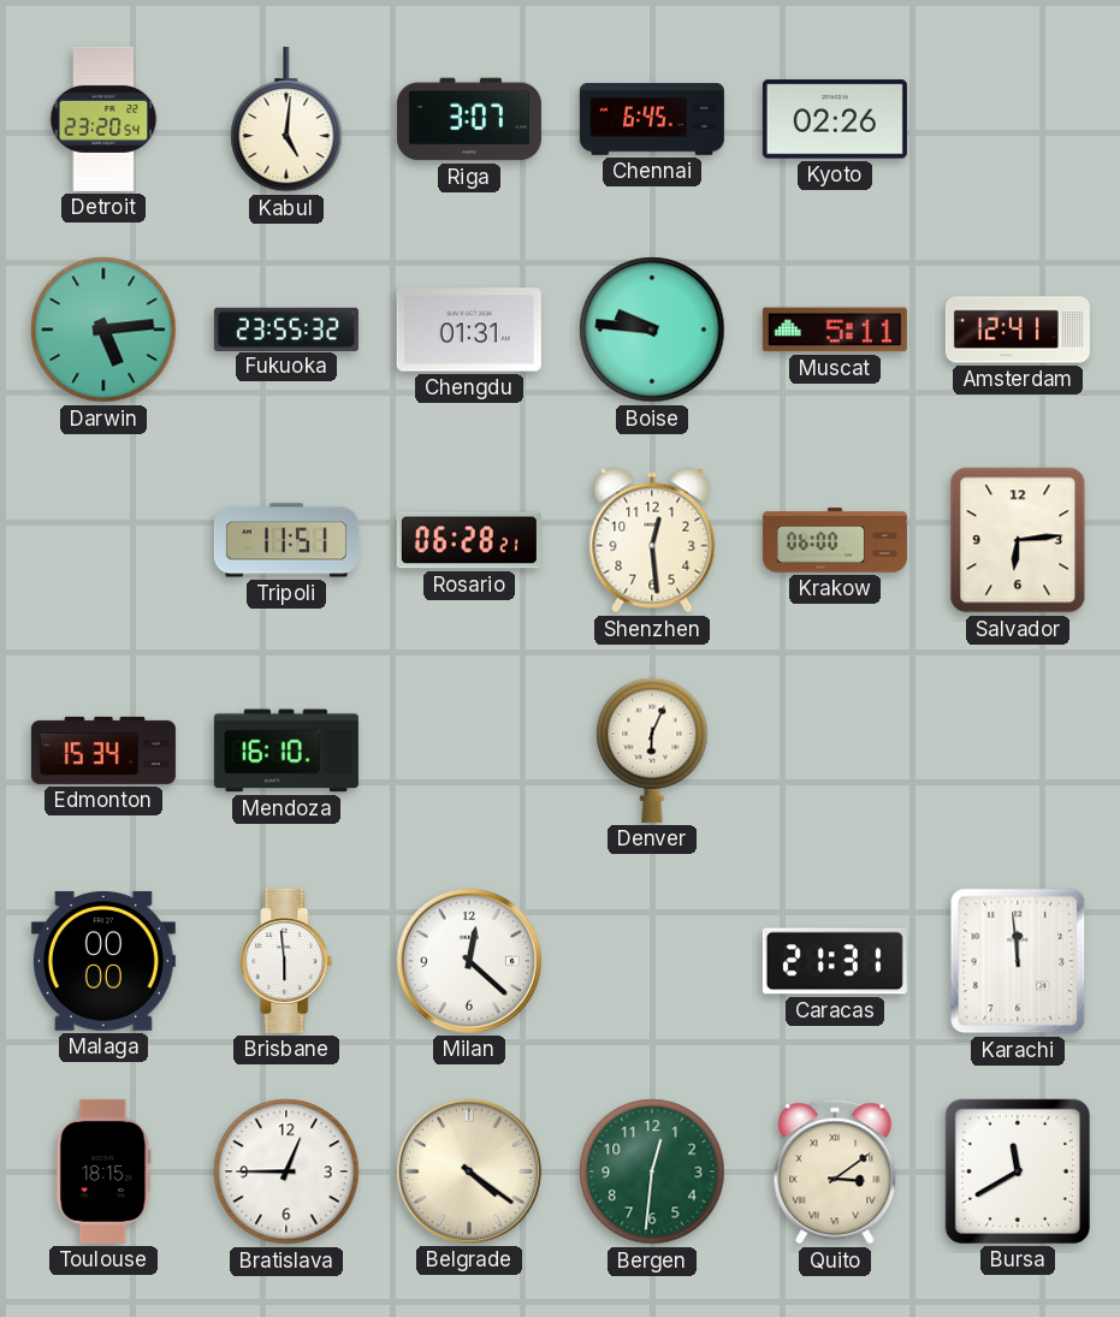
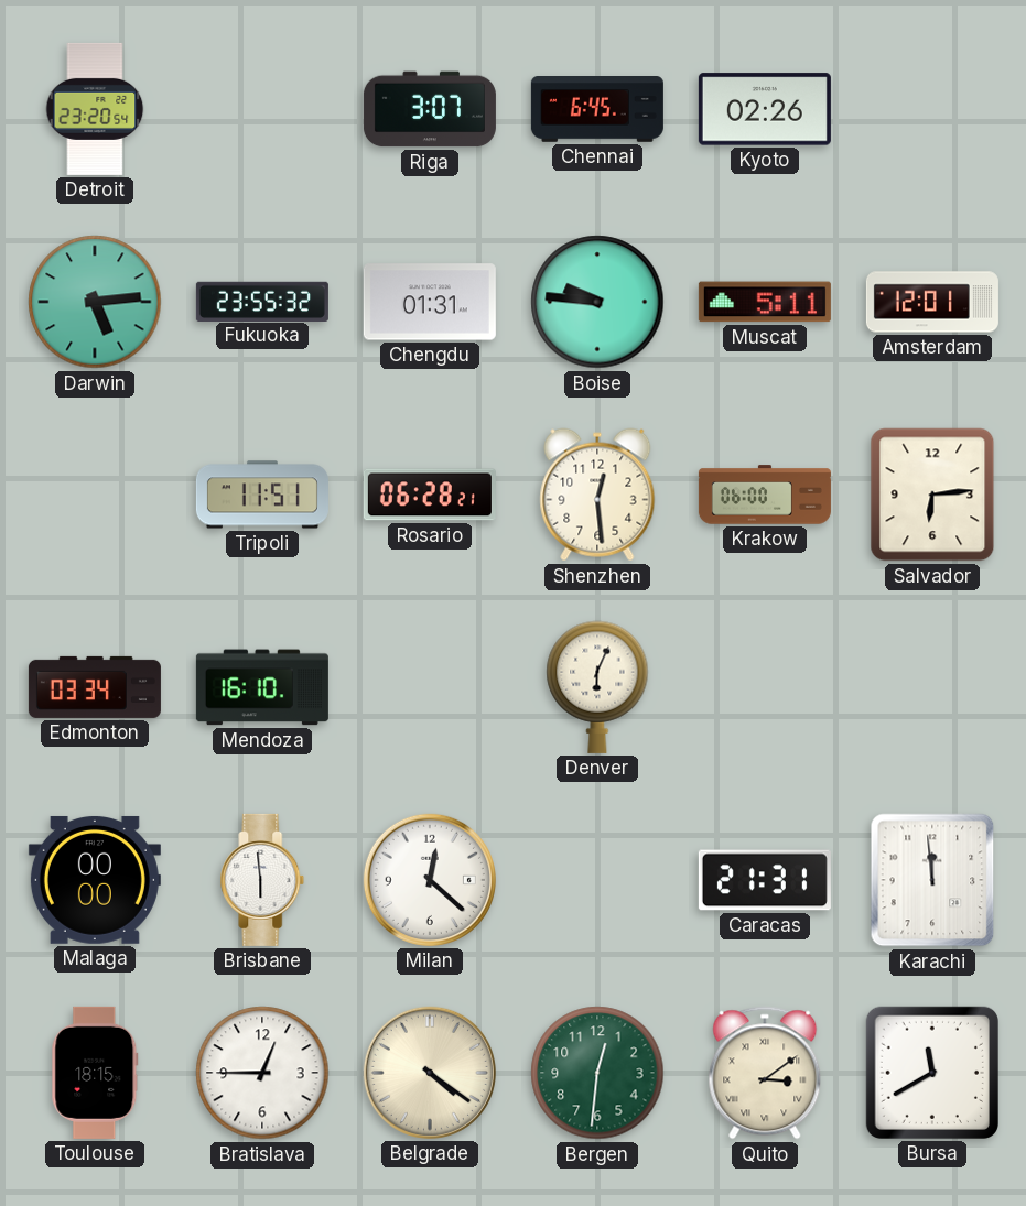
Kabul: 5:01 -> none (286, 119)
Amsterdam: 12:41 -> 12:01 (932, 302)
Edmonton: 15:34 -> 03:34 (95, 687)
